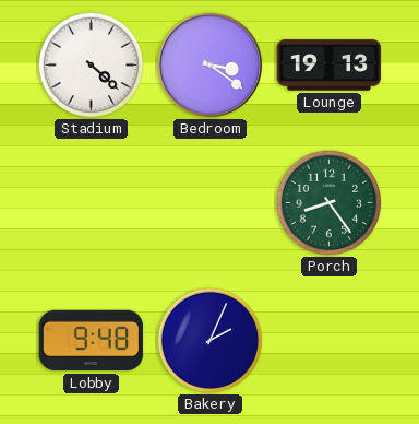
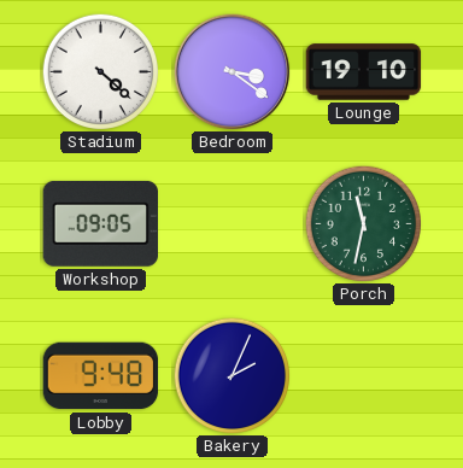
Lounge: 19:13 -> 19:10 (364, 72)
Workshop: none -> 09:05 (100, 224)
Porch: 8:24 -> 11:32 (363, 223)
